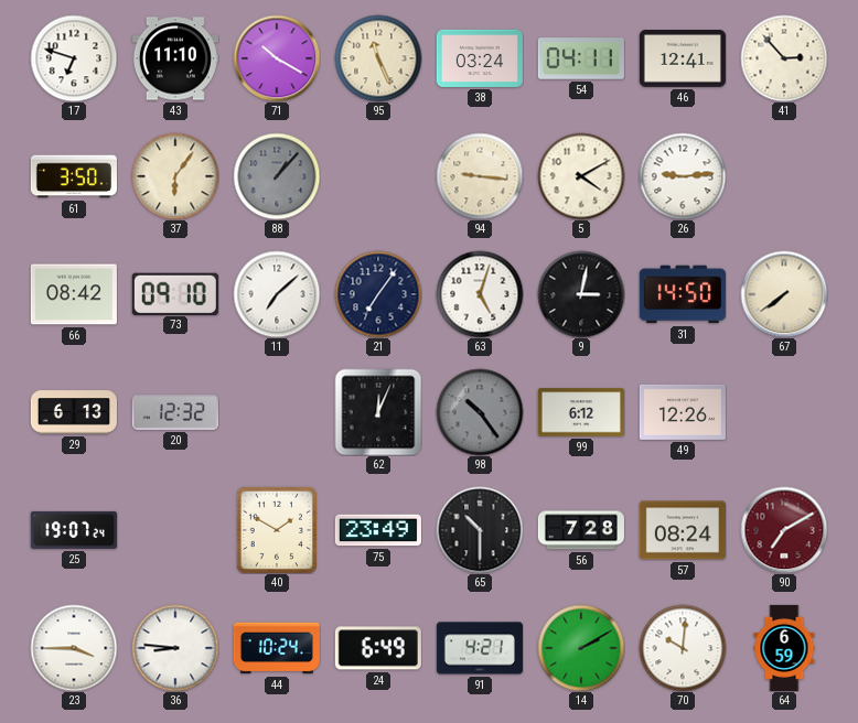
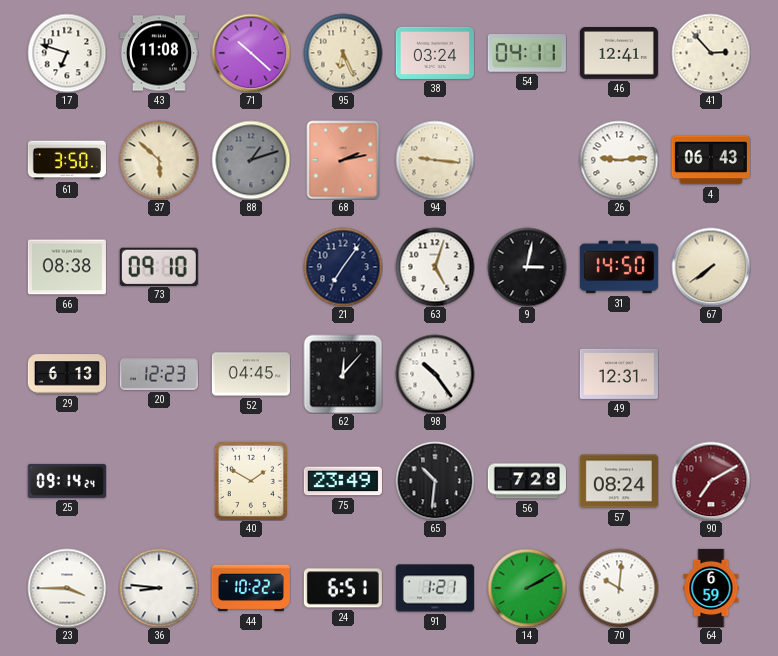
43: 11:10 -> 11:08 (159, 53)
71: 10:20 -> 10:22 (251, 53)
95: 11:26 -> 6:26 (343, 53)
37: 6:06 -> 5:52 (159, 160)
88: 1:07 -> 1:12 (251, 160)
68: none -> 2:13 (343, 160)
5: 4:10 -> none (581, 176)
4: none -> 06:43 (711, 160)
66: 08:42 -> 08:38 (67, 267)
11: 7:08 -> none (277, 294)
20: 12:32 -> 12:23 (159, 375)
52: none -> 04:45 (251, 374)
62: 12:04 -> 12:07 (343, 374)
98 dial: grey -> white (435, 374)
99: 6:12 -> none (581, 412)
49: 12:26 -> 12:31 (619, 374)
25: 19:07 -> 09:14 (67, 481)
65: 10:30 -> 10:31 (435, 481)
44: 10:24 -> 10:22 (251, 588)
24: 6:49 -> 6:51 (343, 588)
91: 4:21 -> 1:21 (435, 588)
